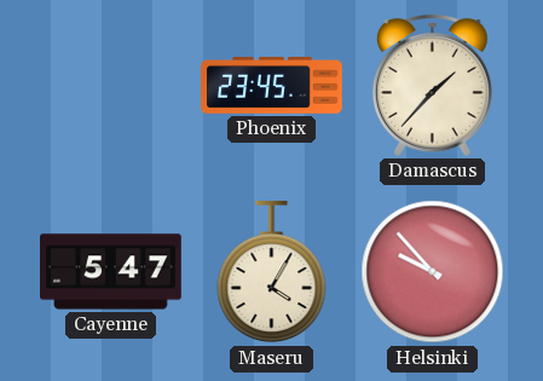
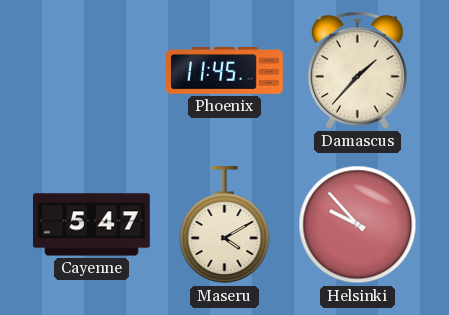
Phoenix: 23:45 -> 11:45 (225, 71)
Maseru: 4:05 -> 4:10 (225, 226)
